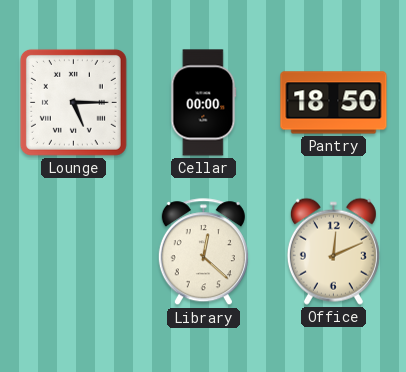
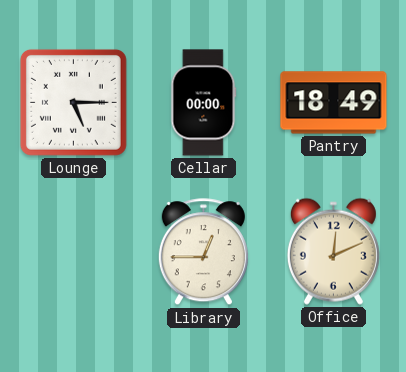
Pantry: 18:50 -> 18:49 (334, 103)
Library: 12:22 -> 12:45 (203, 252)
